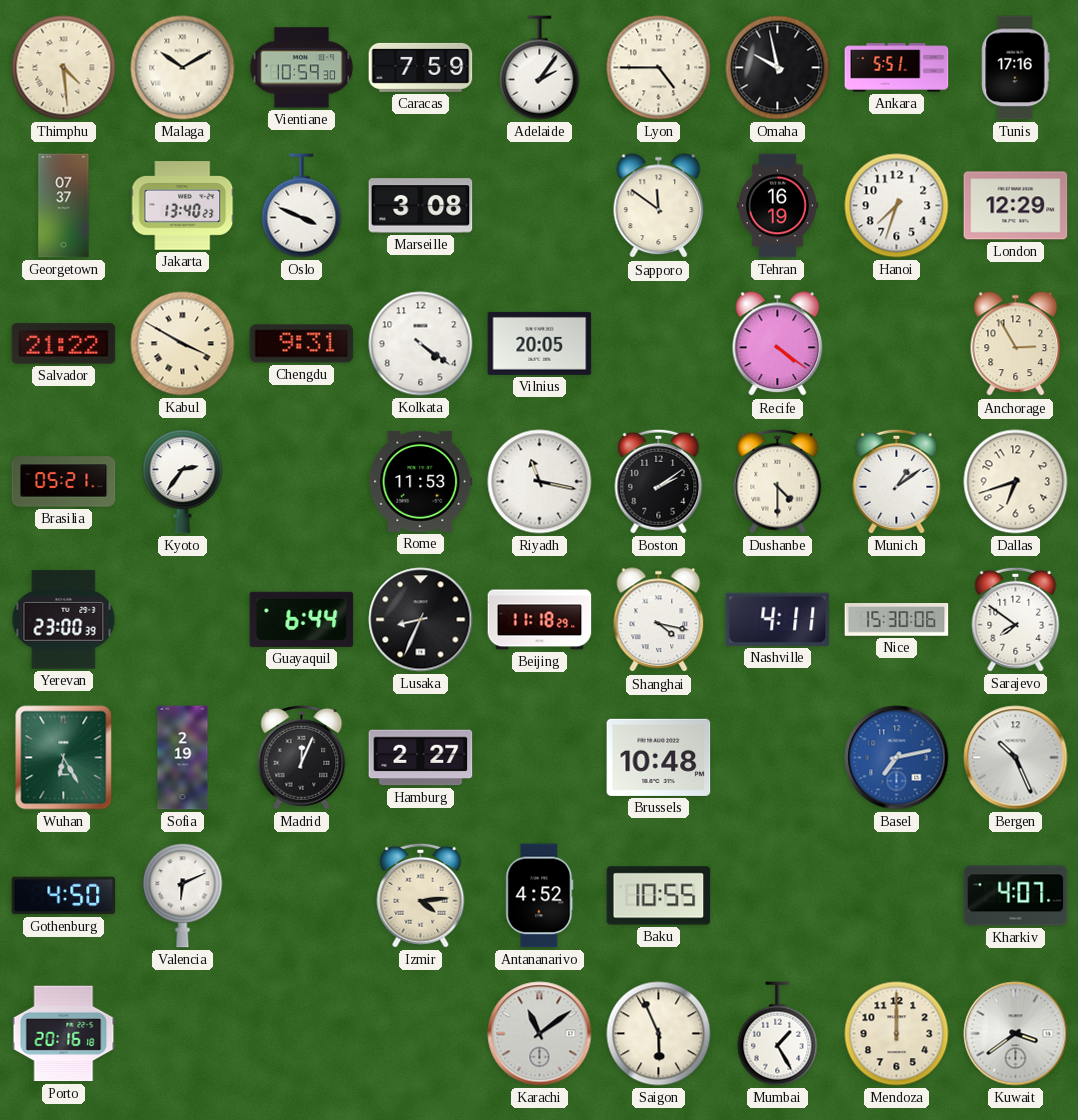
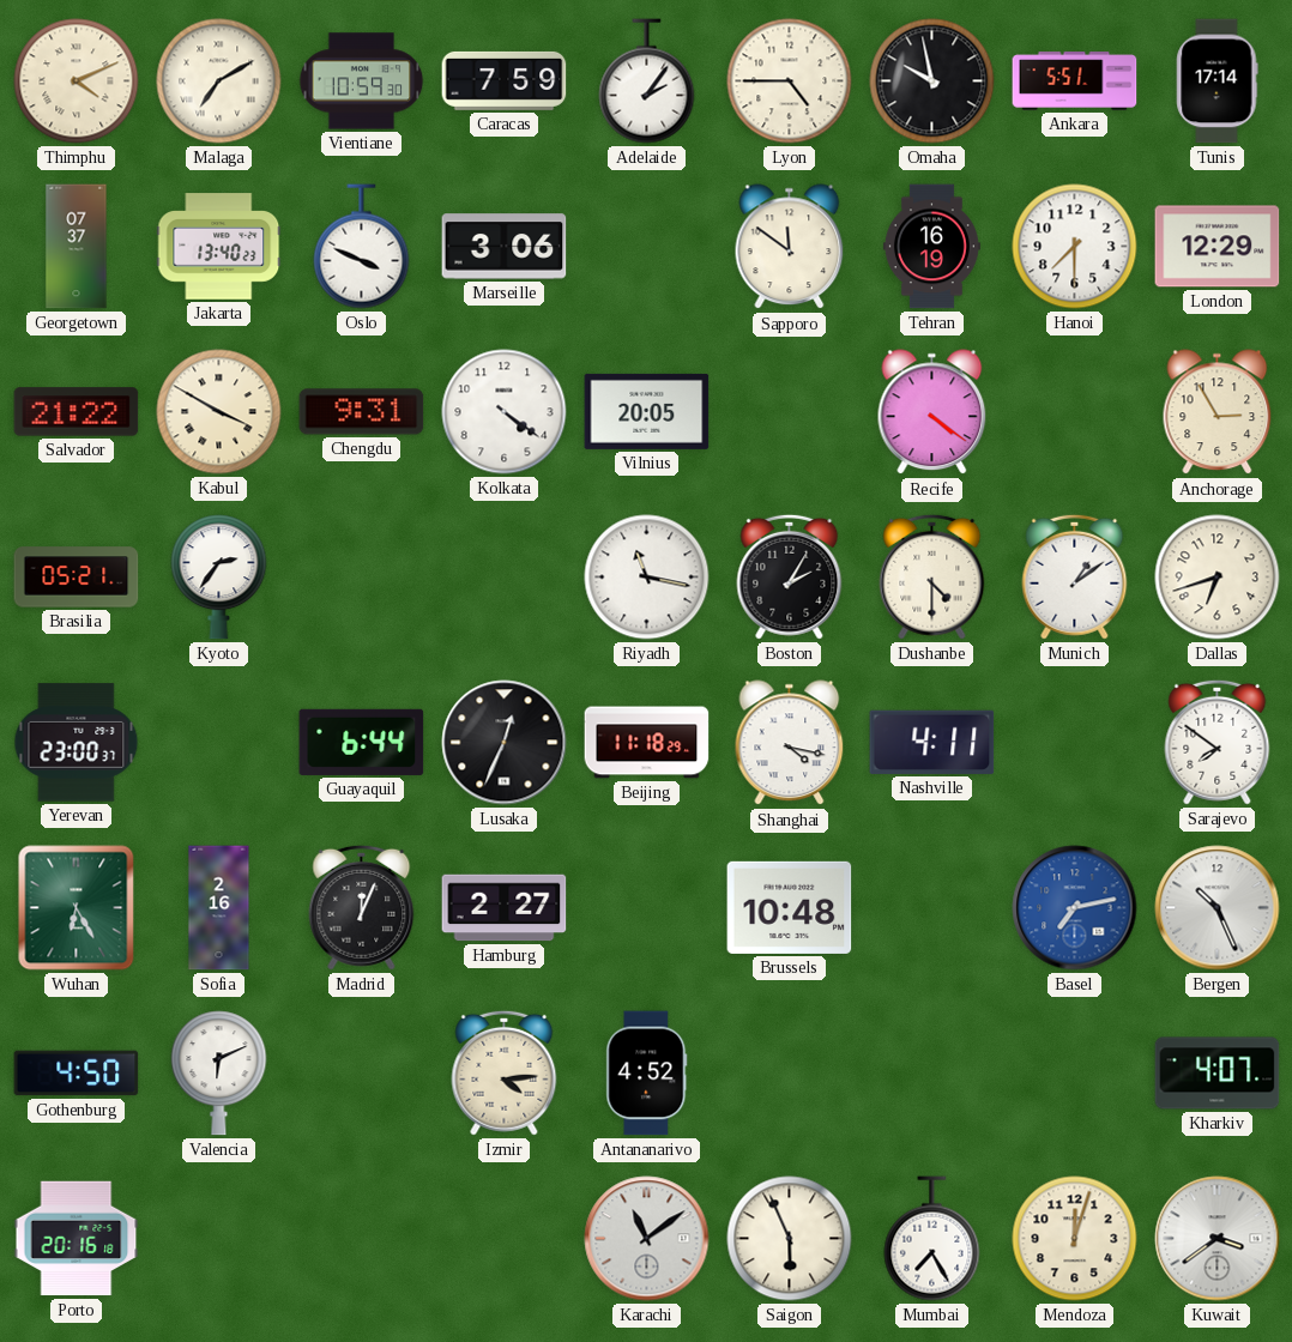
Thimphu: 4:29 -> 4:11 (77, 81)
Malaga: 10:10 -> 7:10 (219, 81)
Tunis: 17:16 -> 17:14 (1218, 81)
Marseille: 3:08 -> 3:06 (505, 247)
Hanoi: 7:33 -> 7:30 (1075, 247)
Rome: 11:53 -> none (421, 481)
Boston: 2:09 -> 2:05 (790, 576)
Yerevan: 23:00:39 -> 23:00:37 (77, 743)
Lusaka: 8:34 -> 12:34 (505, 743)
Nice: 15:30 -> none (897, 620)
Sofia: 2:19 -> 2:16 (219, 908)
Baku: 10:55 -> none (659, 896)
Mumbai: 1:25 -> 7:25 (932, 1239)
Mendoza: 12:00 -> 12:03 (1075, 1239)
